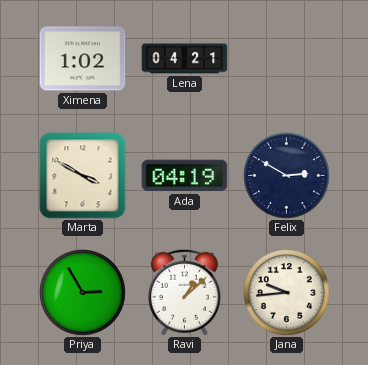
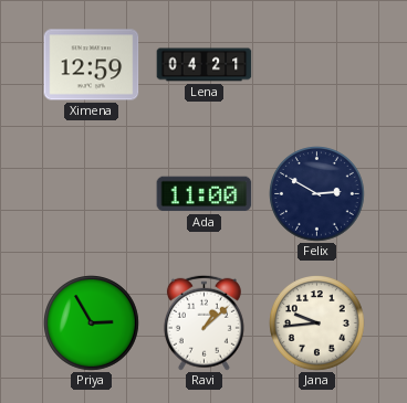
Ximena: 1:02 -> 12:59 (92, 65)
Marta: 3:50 -> none (83, 176)
Ada: 04:19 -> 11:00 (205, 194)
